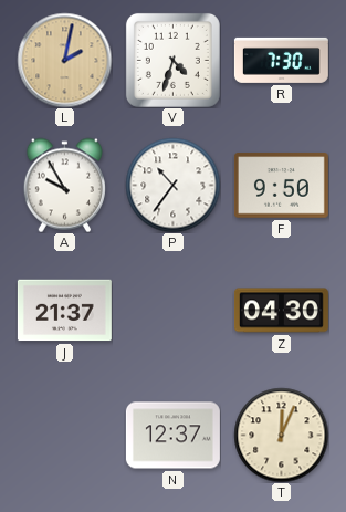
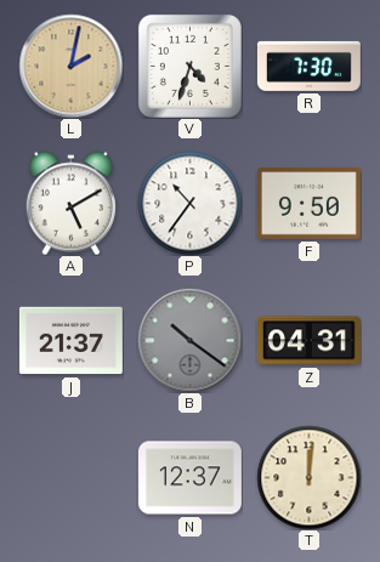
A: 9:55 -> 5:10 (70, 203)
B: none -> 10:21 (189, 340)
Z: 04:30 -> 04:31 (308, 341)
T: 12:04 -> 12:01 (308, 477)
